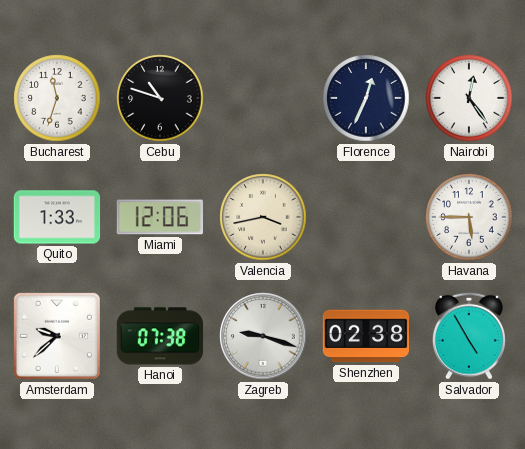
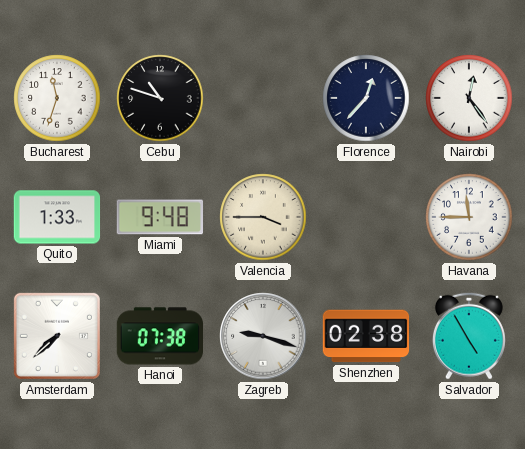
Florence: 12:34 -> 12:37 (366, 98)
Miami: 12:06 -> 9:48 (160, 217)
Valencia: 3:43 -> 3:45 (263, 217)
Havana: 5:45 -> 11:45 (469, 217)
Amsterdam: 9:38 -> 7:38 (57, 336)
